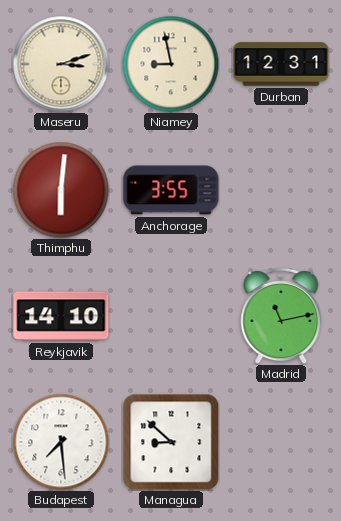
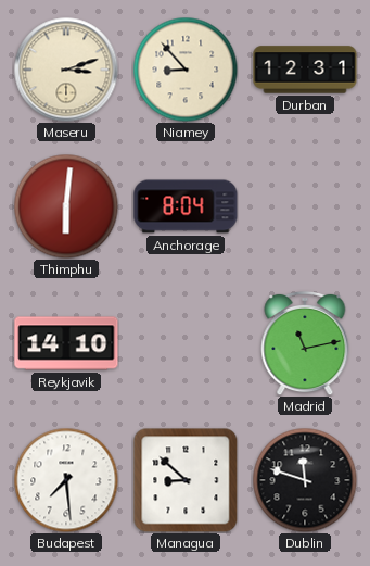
Niamey: 8:58 -> 8:53 (186, 70)
Anchorage: 3:55 -> 8:04 (186, 206)
Dublin: none -> 11:48 (305, 480)
